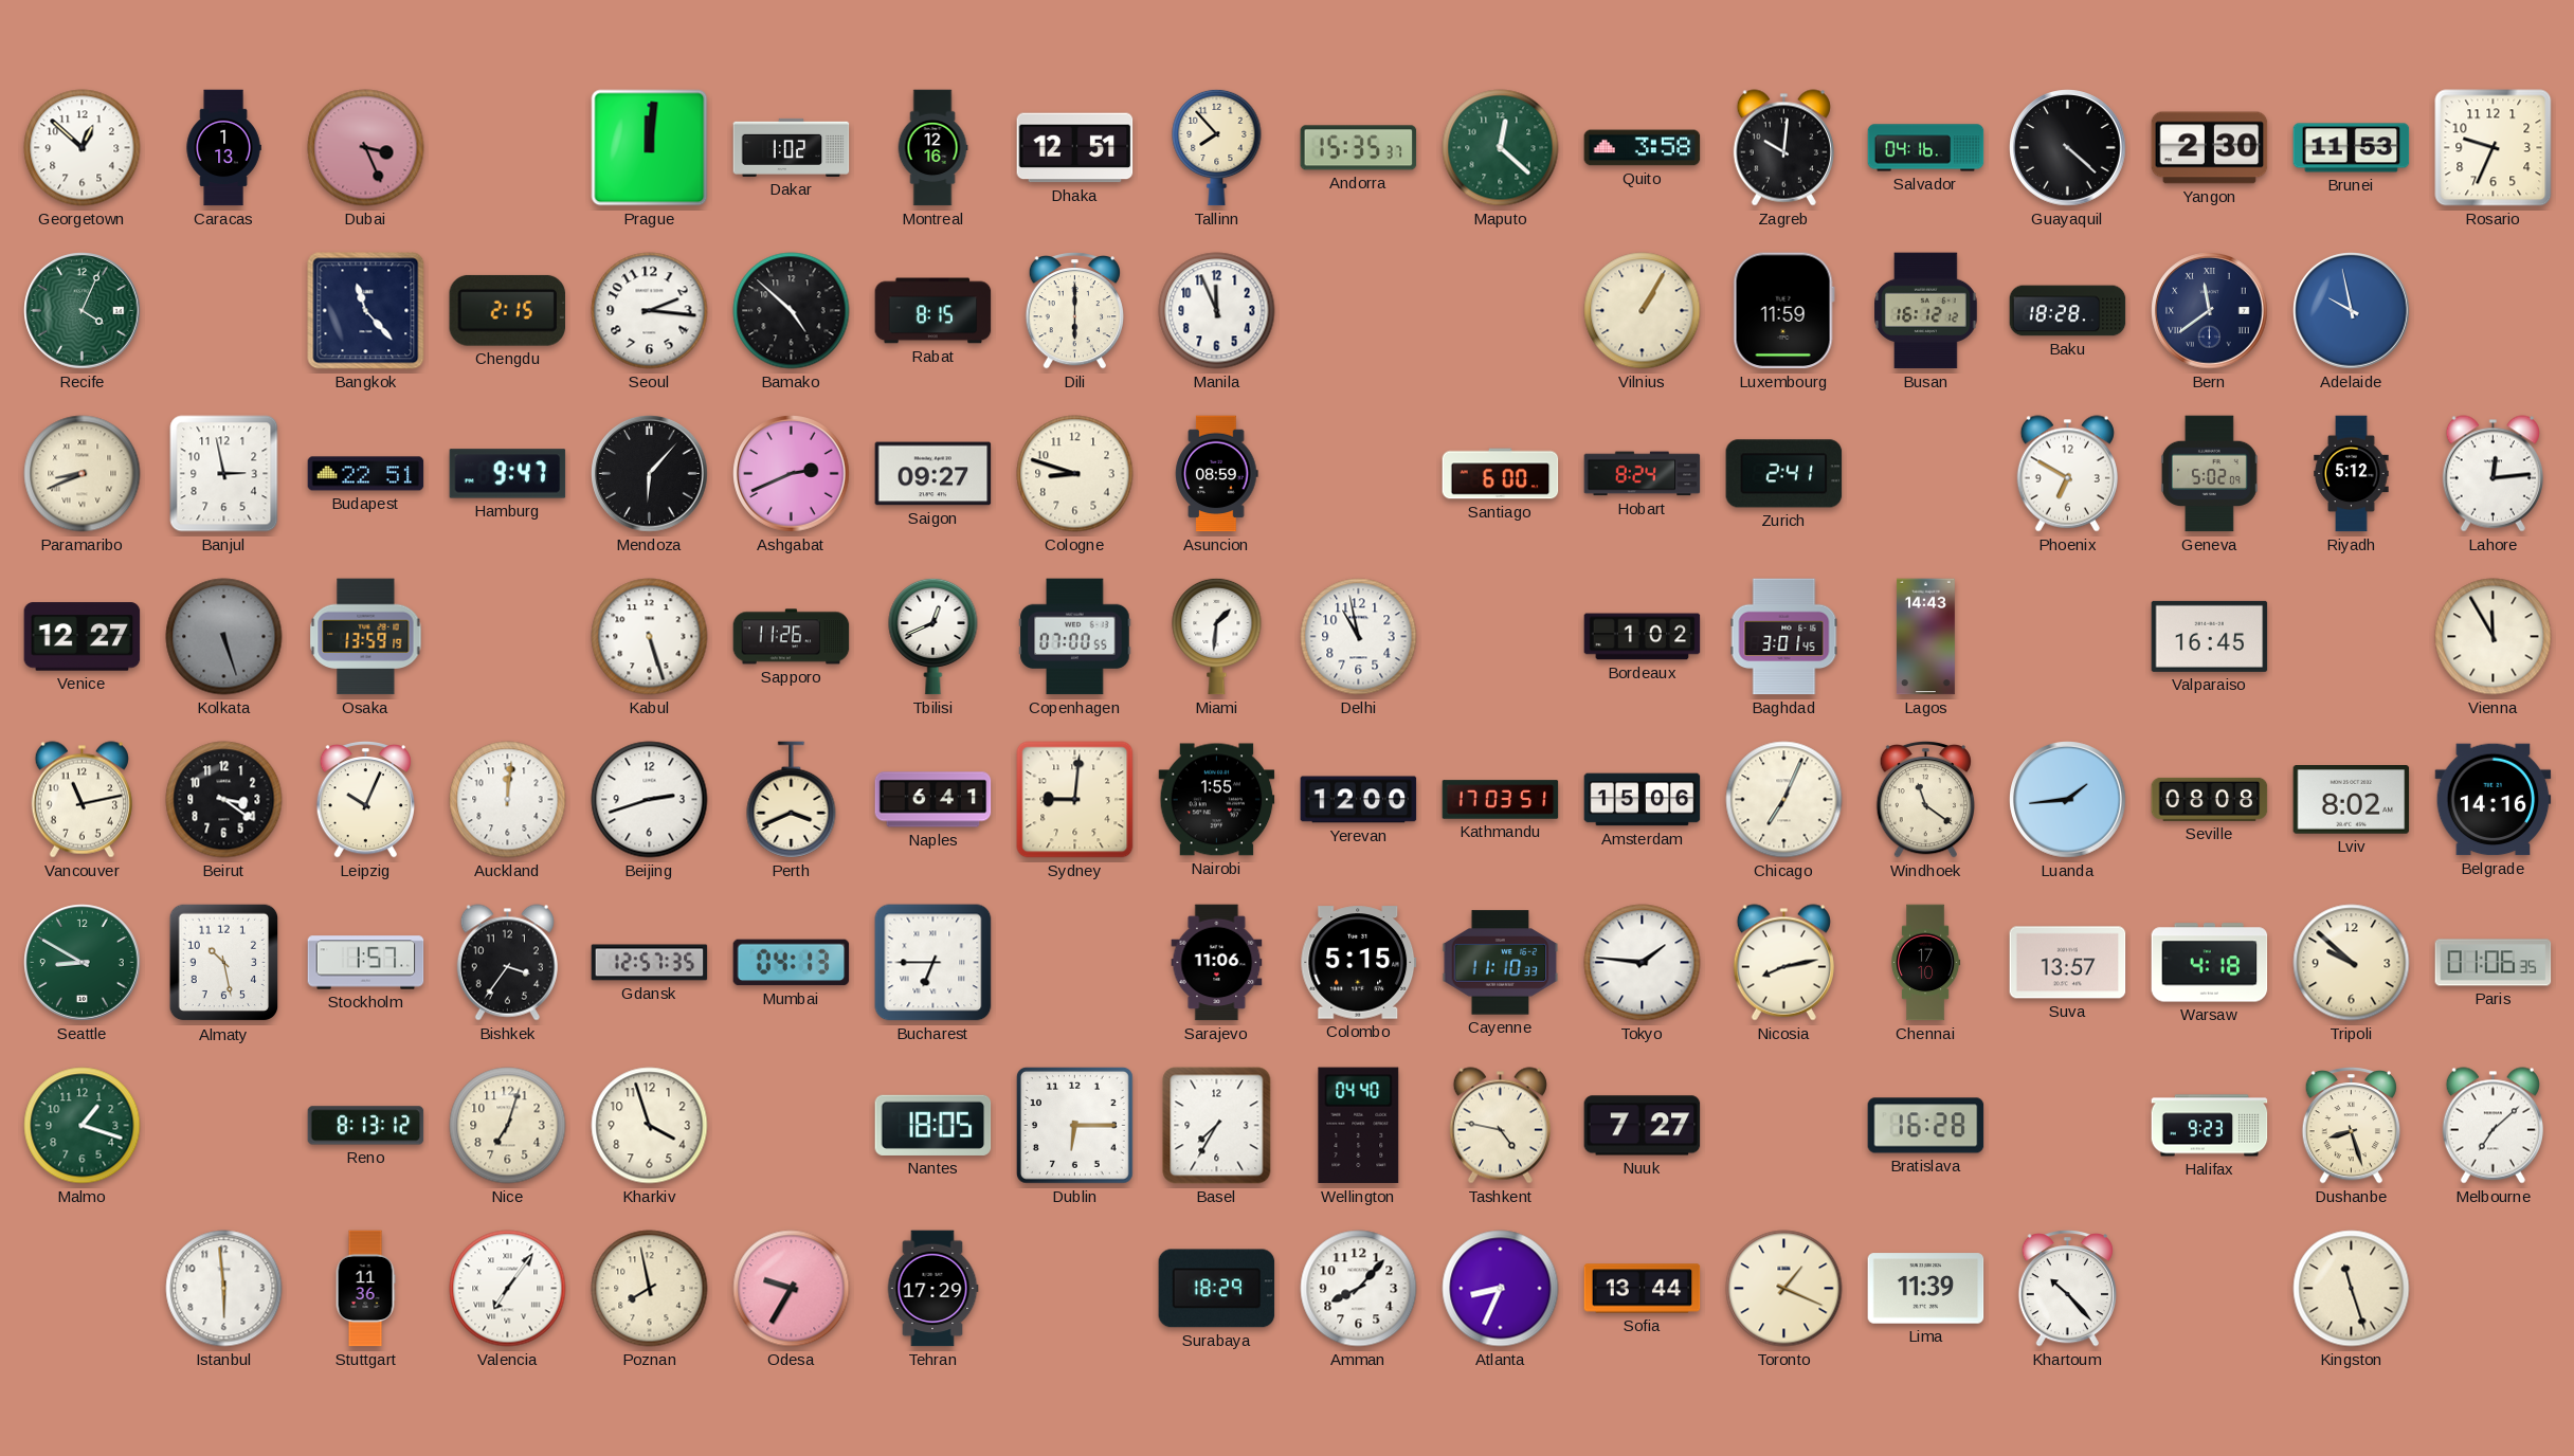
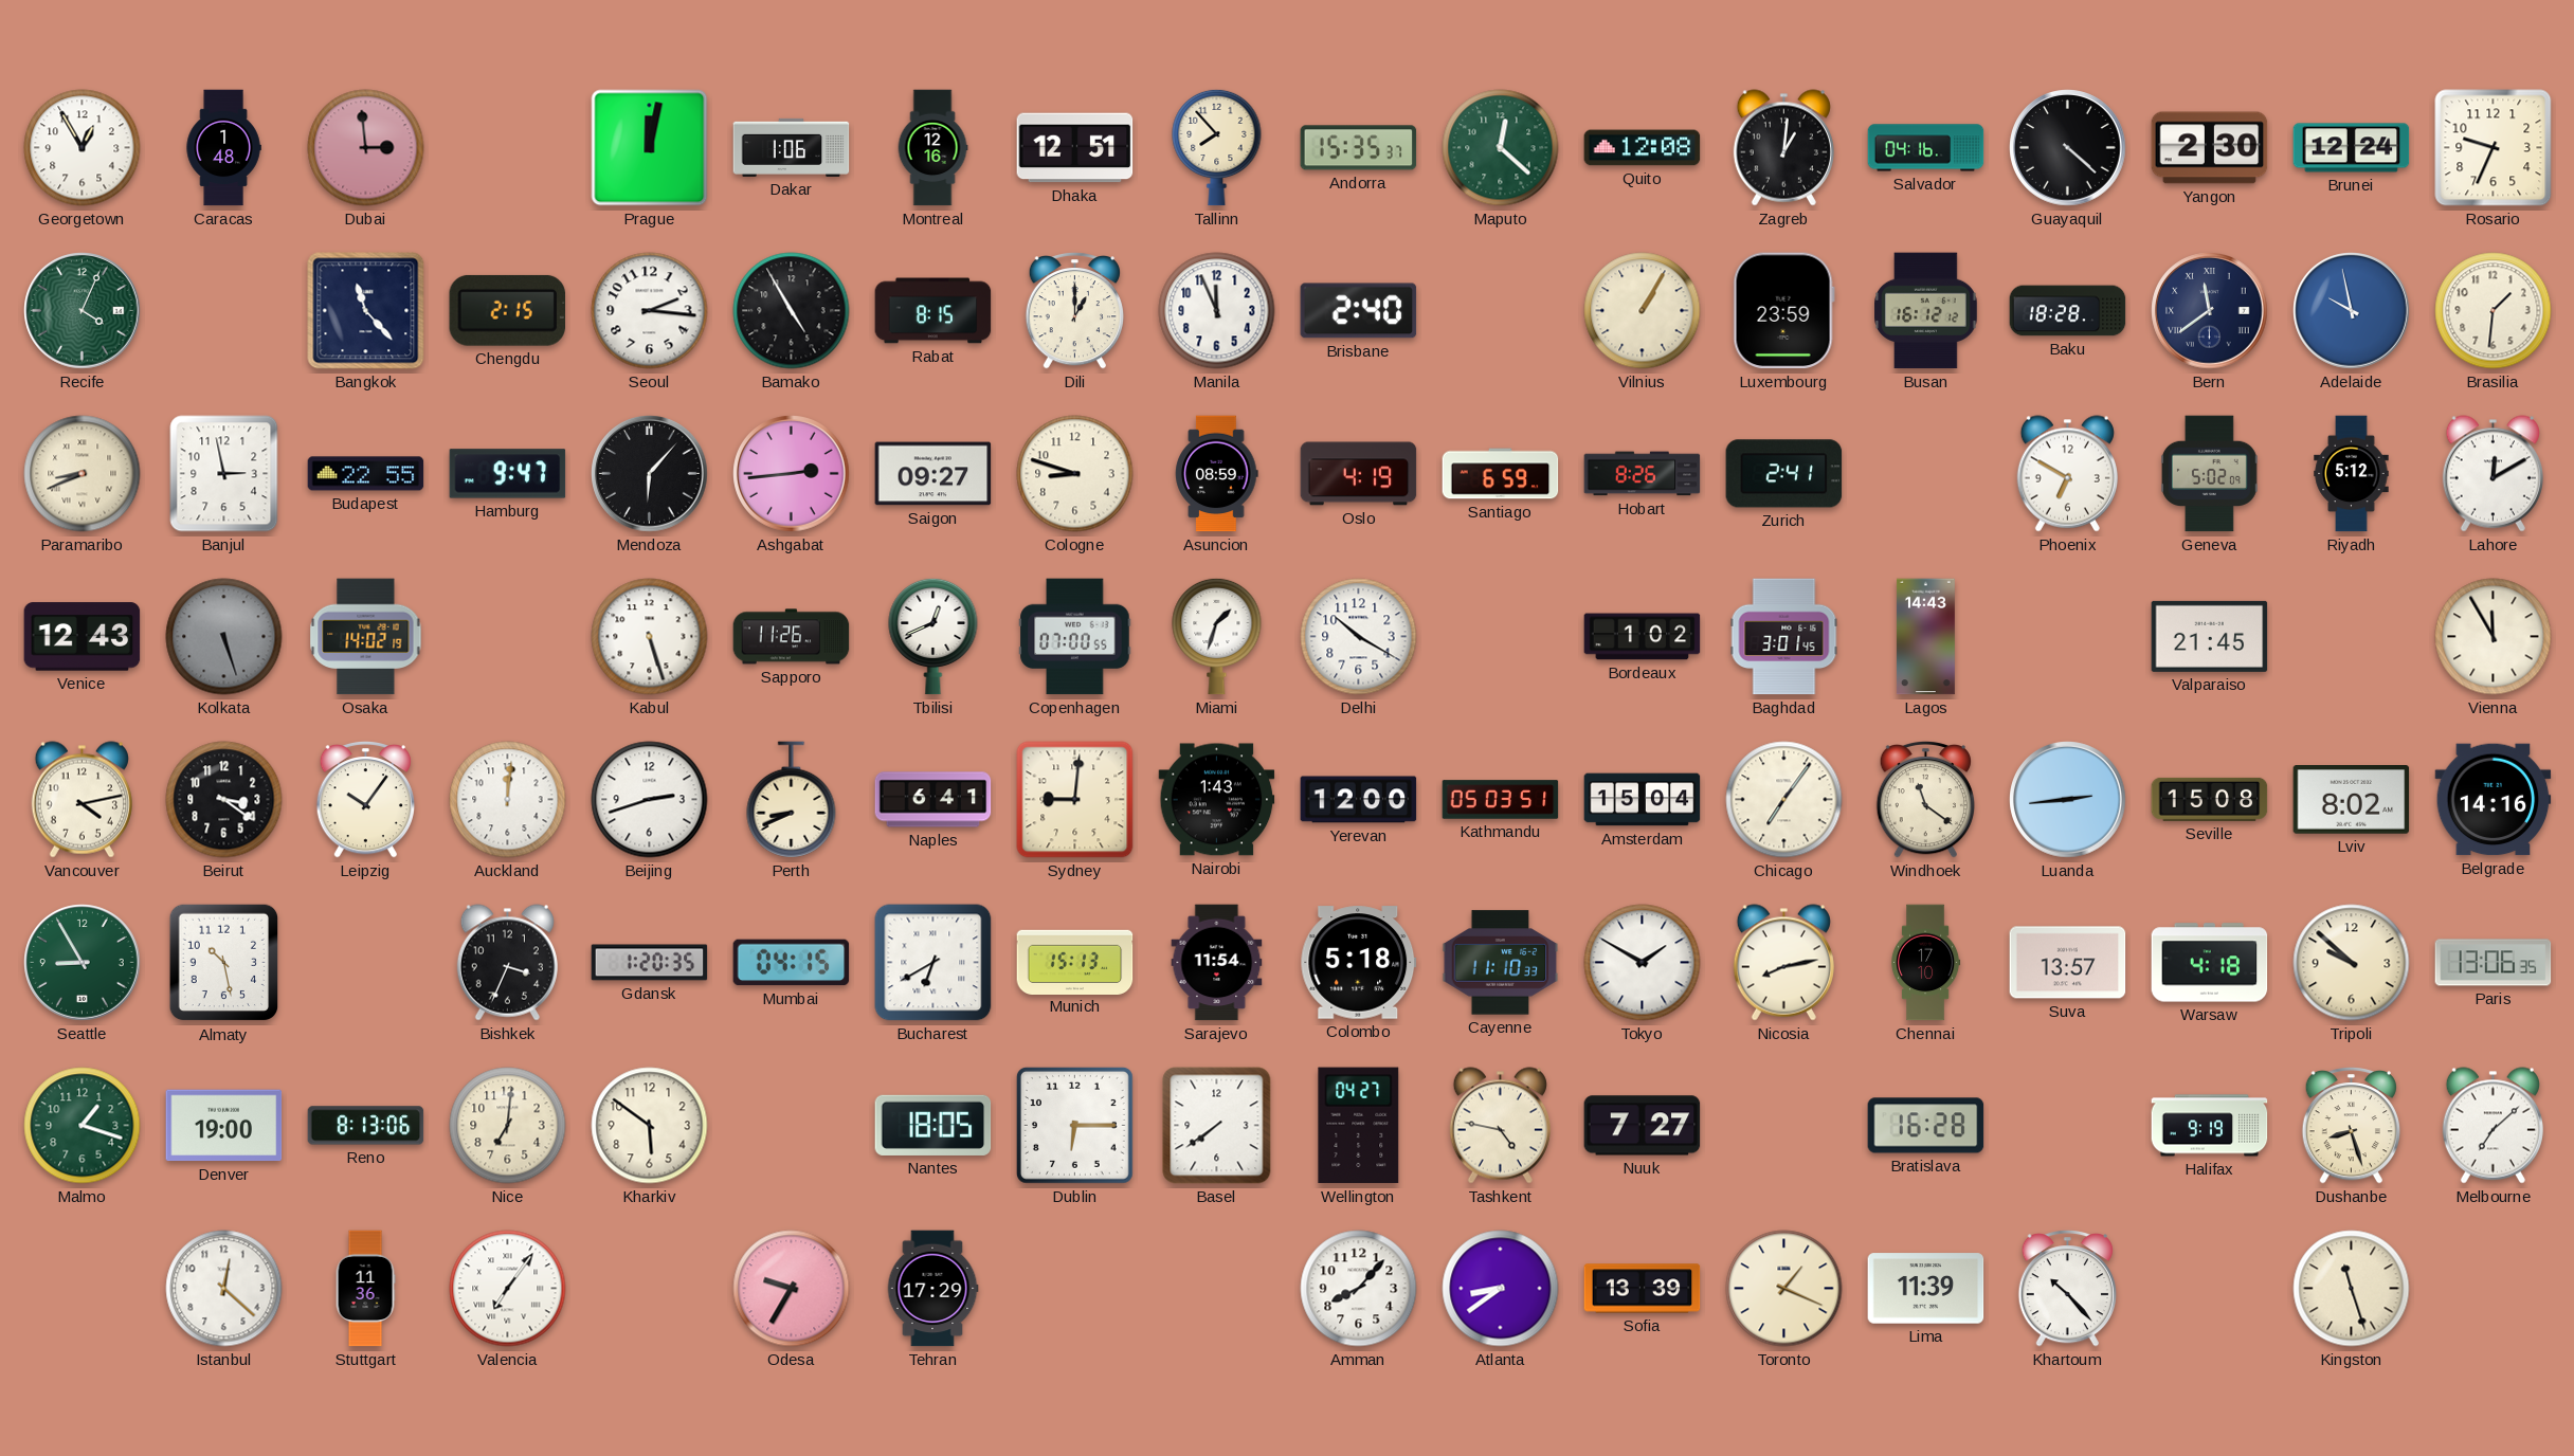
Georgetown: 12:52 -> 12:55 (83, 148)
Caracas: 1:13 -> 1:48 (223, 148)
Dubai: 3:26 -> 2:59 (366, 148)
Prague: 12:01 -> 12:02 (650, 148)
Dakar: 1:02 -> 1:06 (792, 147)
Quito: 3:58 -> 12:08 (1643, 148)
Zagreb: 10:01 -> 1:01 (1783, 148)
Brunei: 11:53 -> 12:24 (2352, 148)
Bamako: 4:52 -> 4:55 (792, 311)
Dili: 6:00 -> 1:00 (1074, 311)
Brisbane: none -> 2:40 (1359, 311)
Luxembourg: 11:59 -> 23:59 (1783, 311)
Brasilia: none -> 1:31 (2494, 311)
Budapest: 22:51 -> 22:55 (366, 474)
Ashgabat: 2:41 -> 2:44 (792, 474)
Oslo: none -> 4:19 (1359, 474)
Santiago: 6:00 -> 6:59 (1501, 474)
Hobart: 8:24 -> 8:26 (1643, 474)
Lahore: 12:14 -> 12:10 (2493, 474)
Venice: 12:27 -> 12:43 (83, 637)
Osaka: 13:59 -> 14:02 (366, 637)
Miami: 1:31 -> 1:33 (1217, 636)
Delhi: 10:58 -> 10:20 (1359, 637)
Valparaiso: 16:45 -> 21:45 (2210, 636)
Vancouver: 11:13 -> 4:13 (81, 800)
Leipzig: 10:04 -> 10:06 (365, 800)
Perth: 3:41 -> 8:41 (792, 800)
Nairobi: 1:55 -> 1:43 (1217, 800)
Kathmandu: 17:03 -> 05:03 (1501, 800)
Amsterdam: 15:06 -> 15:04 (1643, 800)
Chicago: 7:04 -> 7:06 (1784, 800)
Luanda: 1:44 -> 2:44 (2068, 800)
Seville: 08:08 -> 15:08 (2210, 799)
Seattle: 8:50 -> 8:55 (83, 963)
Stockholm: 1:57 -> none (366, 963)
Bishkek: 3:36 -> 3:34 (507, 963)
Gdansk: 12:57 -> 1:20 (650, 963)
Mumbai: 04:13 -> 04:15 (792, 963)
Bucharest: 6:45 -> 6:40 (933, 963)
Munich: none -> 15:13 (1075, 962)
Sarajevo: 11:06 -> 11:54 (1217, 963)
Colombo: 5:15 -> 5:18 (1359, 963)
Tokyo: 1:46 -> 1:50 (1643, 963)
Paris: 01:06 -> 13:06 (2494, 963)
Denver: none -> 19:00 (224, 1126)
Reno: 8:13:12 -> 8:13:06 (366, 1126)
Nice: 7:03 -> 7:01 (508, 1126)
Kharkiv: 3:57 -> 5:51 (650, 1126)
Basel: 7:35 -> 7:39 (1217, 1126)
Wellington: 04:40 -> 04:27 (1359, 1126)
Halifax: 9:23 -> 9:19 (2210, 1126)
Istanbul: 5:59 -> 12:22 (224, 1289)
Poznan: 7:58 -> none (650, 1289)
Surabaya: 18:29 -> none (1217, 1289)
Atlanta: 8:34 -> 8:39 (1501, 1289)
Sofia: 13:44 -> 13:39 (1643, 1289)
